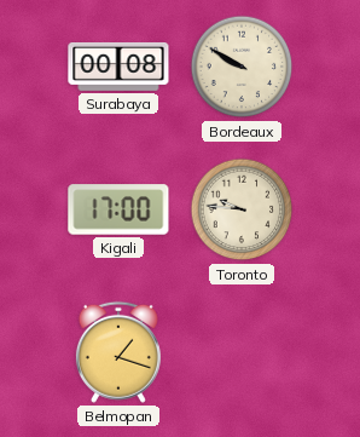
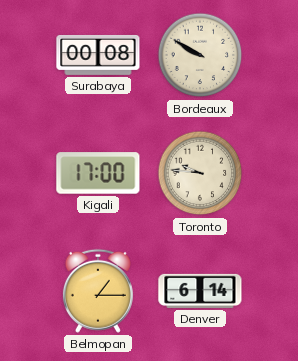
Belmopan: 1:18 -> 1:15 (98, 291)
Denver: none -> 6:14 (200, 291)
